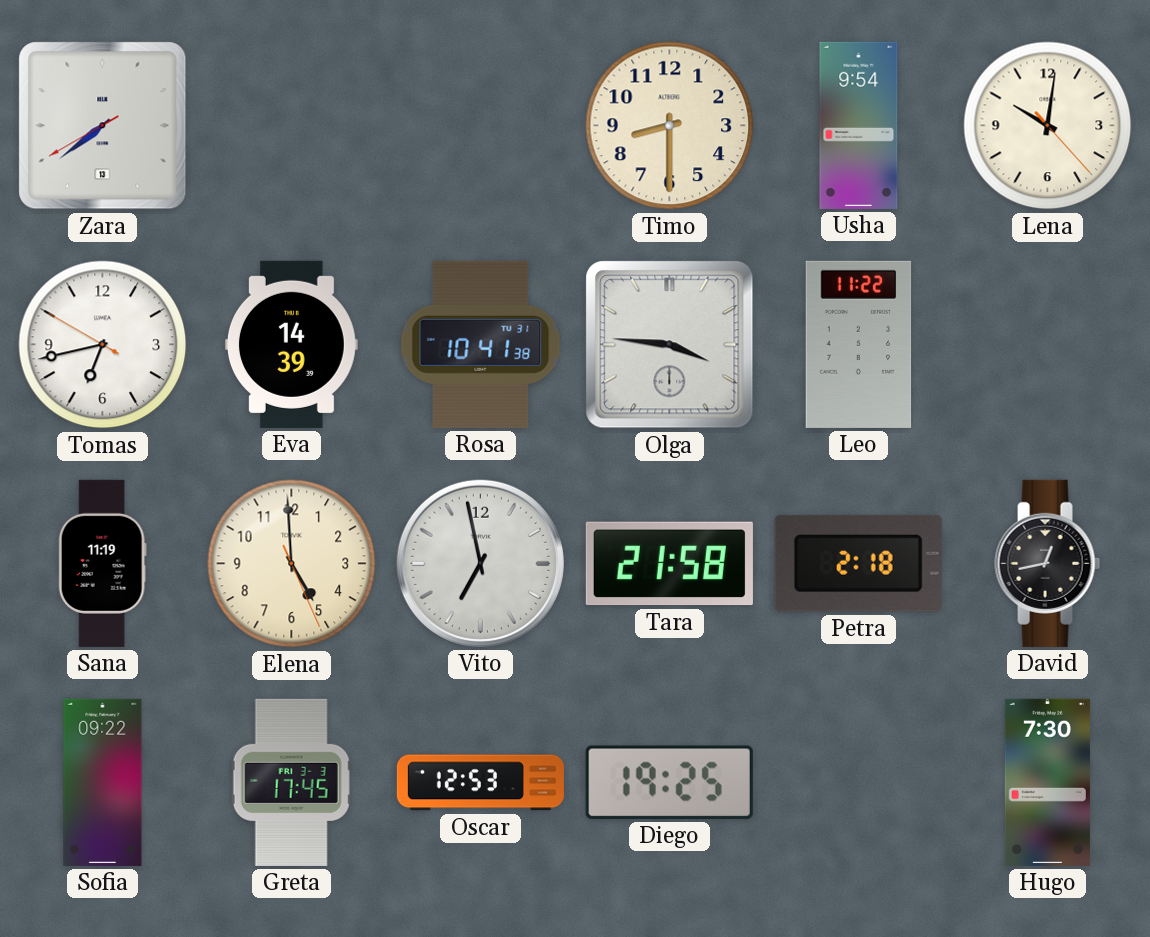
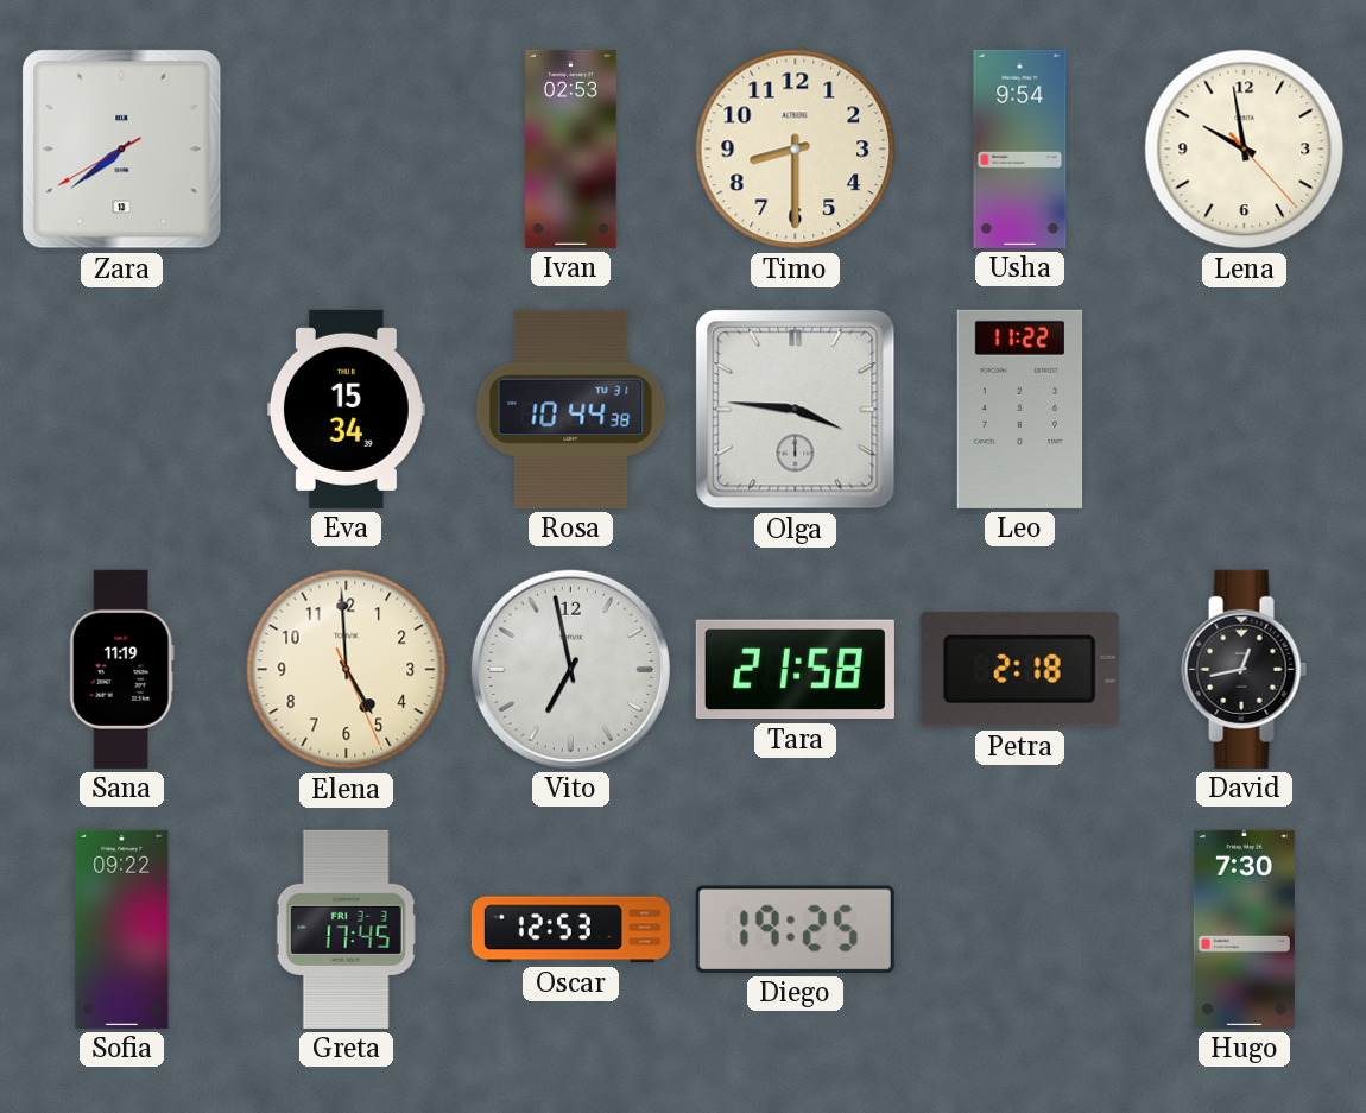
Ivan: none -> 02:53 (571, 148)
Lena: 10:01 -> 9:58 (1245, 150)
Tomas: 6:42 -> none (103, 345)
Eva: 14:39 -> 15:34 (346, 409)
Rosa: 10:41 -> 10:44 (571, 409)
